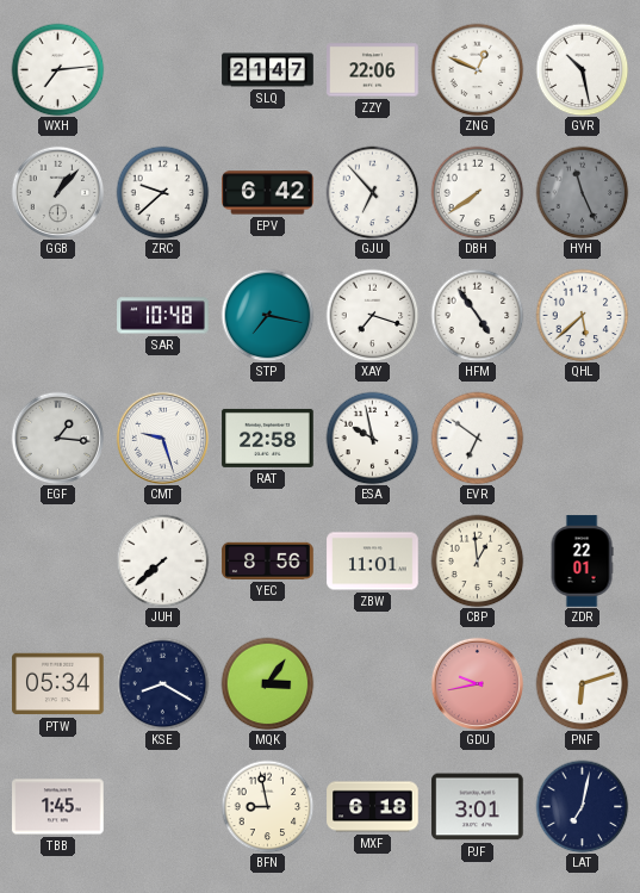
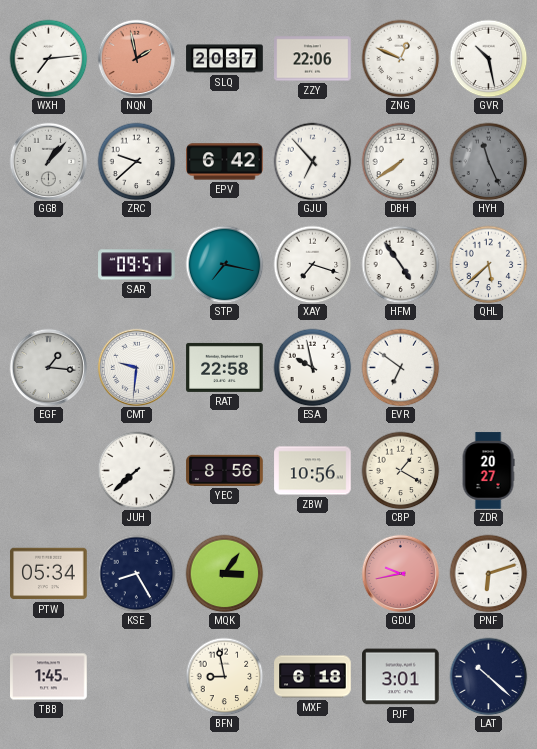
NQN: none -> 1:58 (136, 58)
SLQ: 21:47 -> 20:37 (225, 59)
SAR: 10:48 -> 09:51 (137, 265)
CMT: 9:27 -> 9:31 (136, 367)
ZBW: 11:01 -> 10:56 (313, 471)
CBP: 12:59 -> 1:20 (400, 470)
ZDR: 22:01 -> 20:27 (488, 471)
KSE: 8:20 -> 8:25 (136, 573)
LAT: 7:02 -> 10:22 (488, 676)
